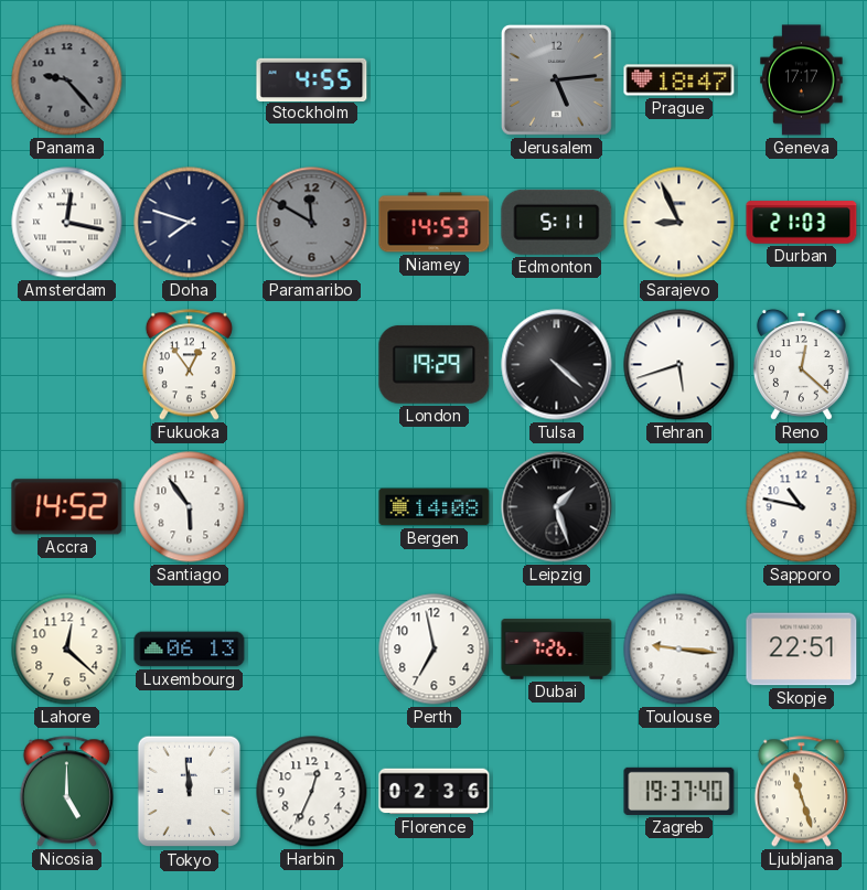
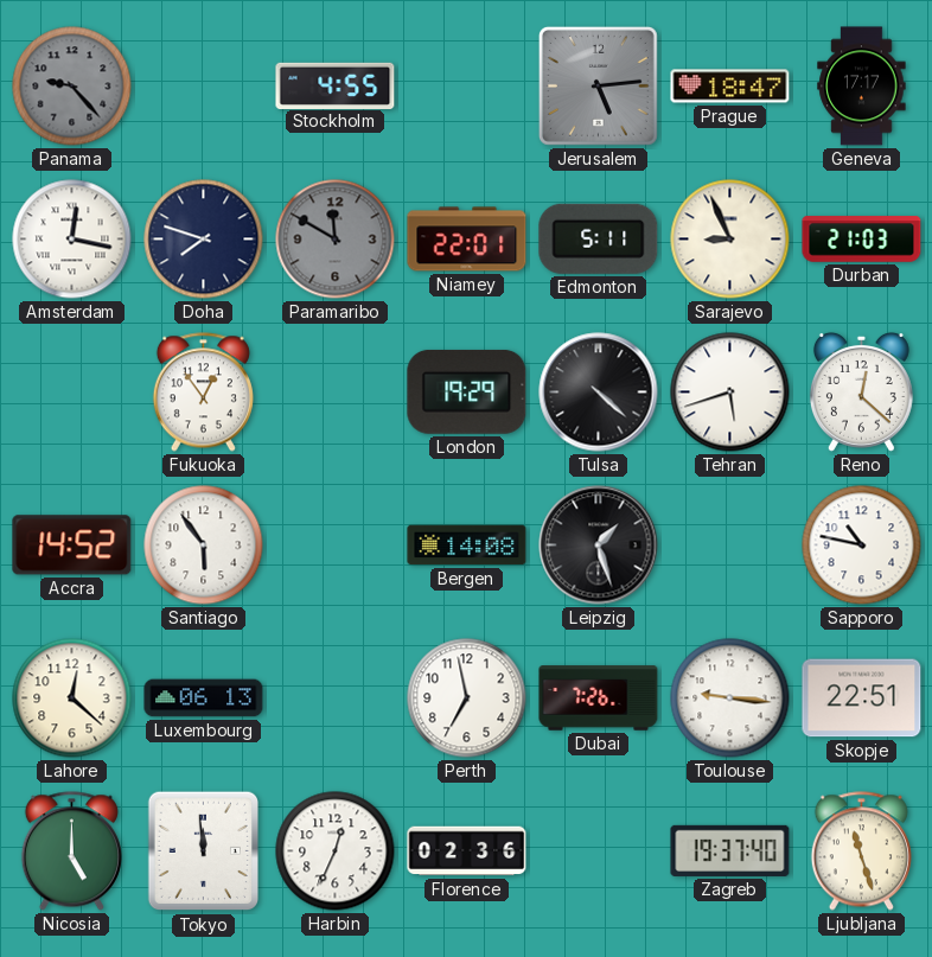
Niamey: 14:53 -> 22:01 (467, 240)
